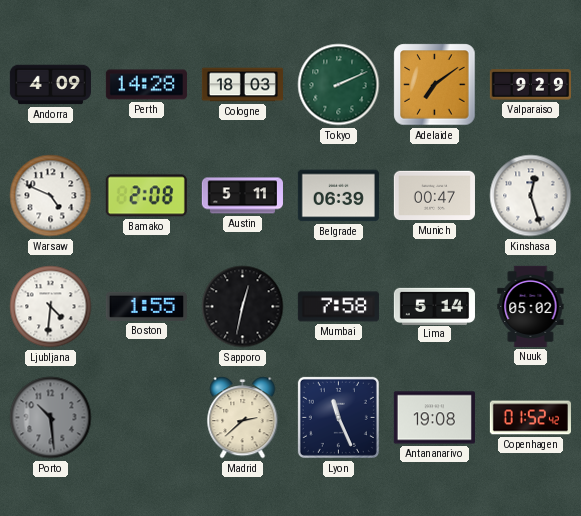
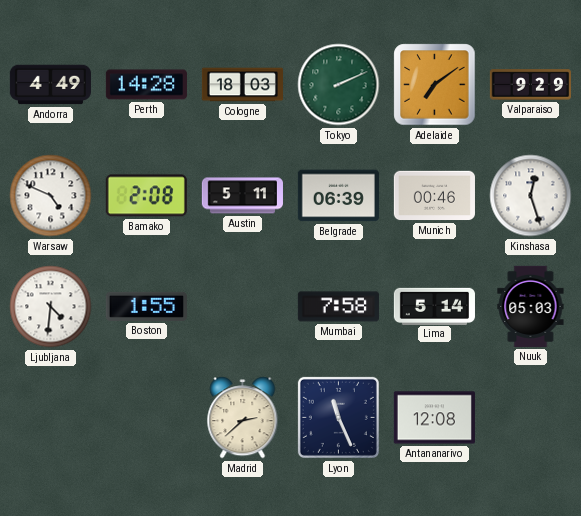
Andorra: 4:09 -> 4:49 (50, 85)
Munich: 00:47 -> 00:46 (434, 196)
Sapporo: 12:32 -> none (243, 307)
Nuuk: 05:02 -> 05:03 (531, 306)
Porto: 10:29 -> none (51, 418)
Antananarivo: 19:08 -> 12:08 (434, 418)
Copenhagen: 01:52 -> none (530, 418)
